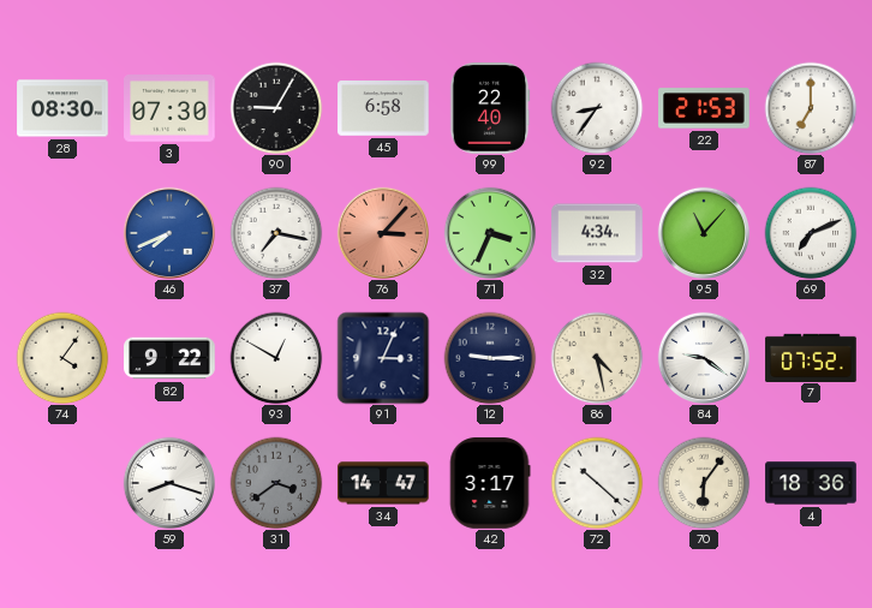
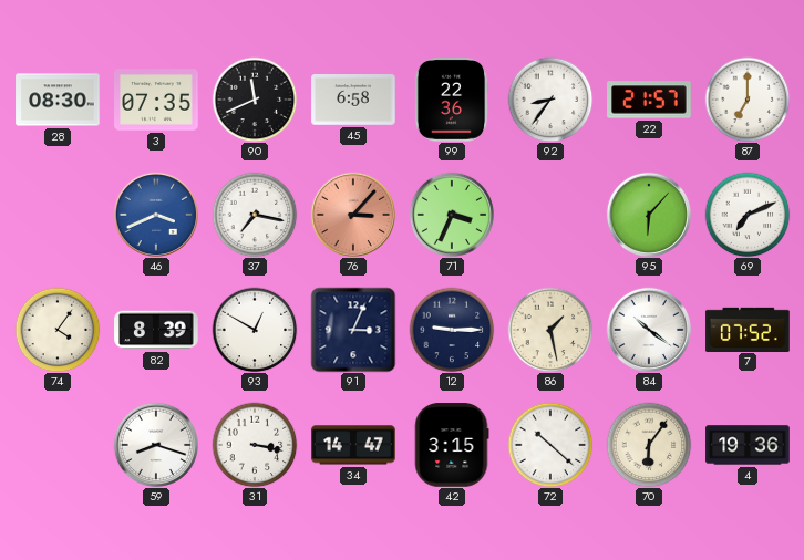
3: 07:30 -> 07:35 (156, 100)
90: 9:05 -> 11:41 (255, 100)
99: 22:40 -> 22:36 (452, 100)
22: 21:53 -> 21:57 (649, 100)
46: 7:41 -> 3:41 (155, 214)
32: 4:34 -> none (597, 233)
95: 11:07 -> 6:07 (648, 214)
82: 9:22 -> 8:39 (156, 330)
86: 4:28 -> 1:28 (550, 330)
84: 9:21 -> 10:21 (648, 329)
31: 3:39 -> 3:17 (255, 445)
31 dial: grey -> white (255, 445)
42: 3:17 -> 3:15 (452, 445)
4: 18:36 -> 19:36 (748, 445)
